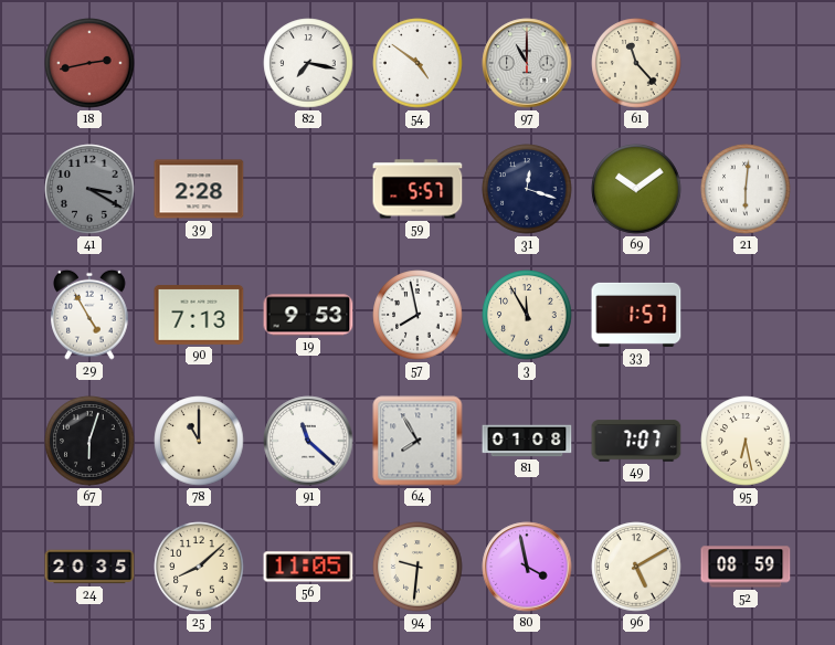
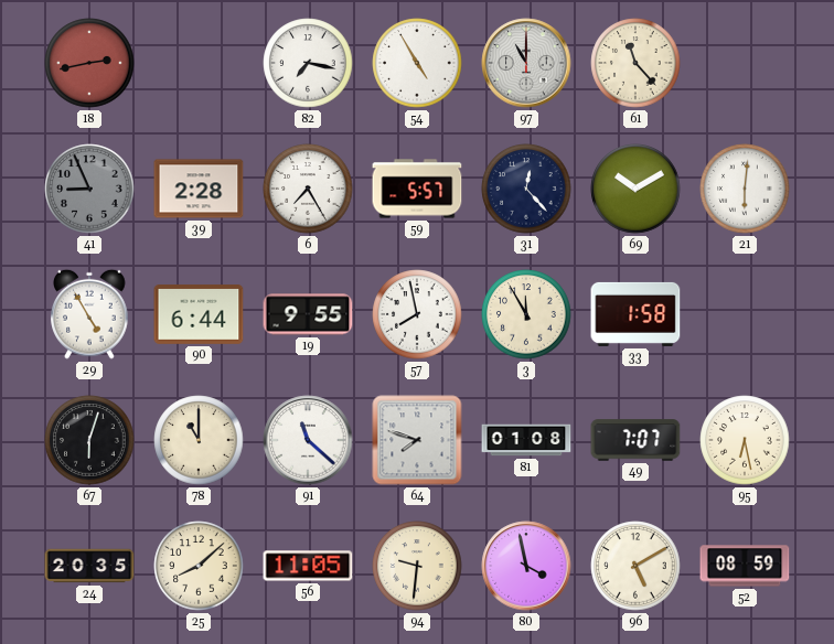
54: 4:51 -> 4:55 (417, 63)
41: 3:20 -> 8:56 (89, 189)
6: none -> 7:25 (308, 189)
31: 12:18 -> 12:23 (526, 189)
69: 10:09 -> 10:10 (635, 189)
90: 7:13 -> 6:44 (199, 314)
19: 9:53 -> 9:55 (308, 314)
33: 1:57 -> 1:58 (635, 314)
64: 7:55 -> 7:48 (417, 440)
